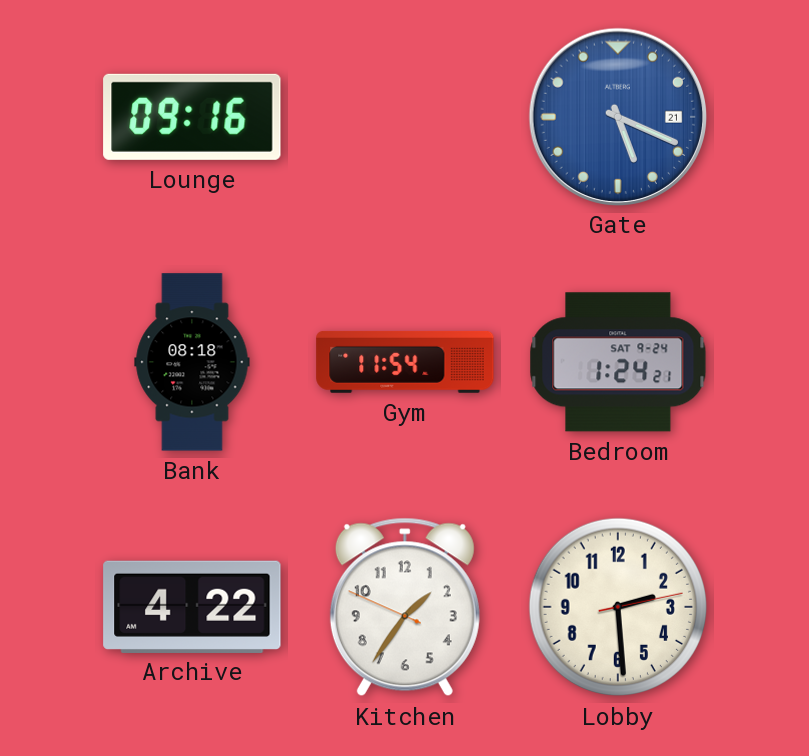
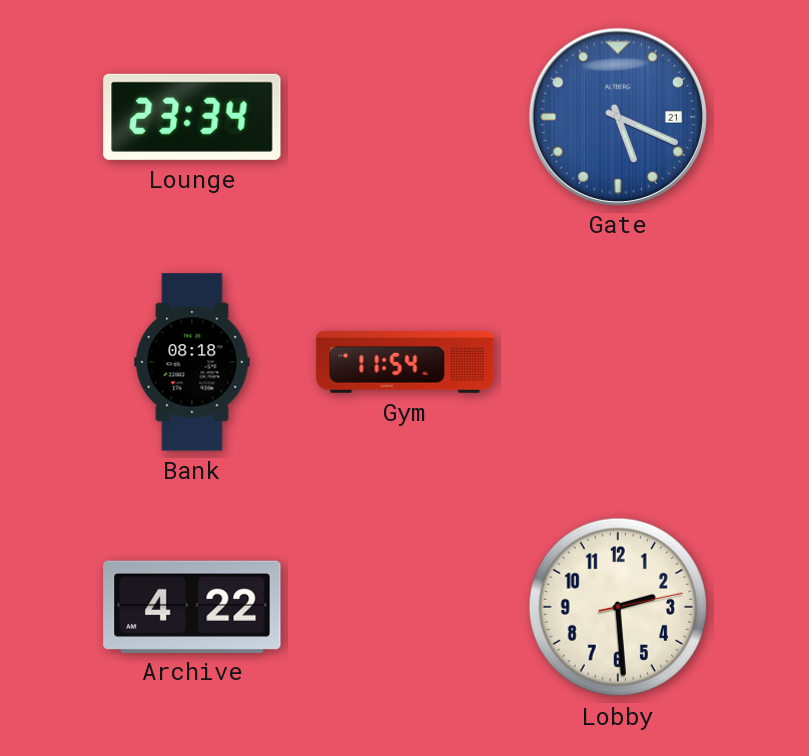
Lounge: 09:16 -> 23:34 (192, 117)
Bedroom: 1:24 -> none (618, 362)
Kitchen: 1:35 -> none (405, 607)
